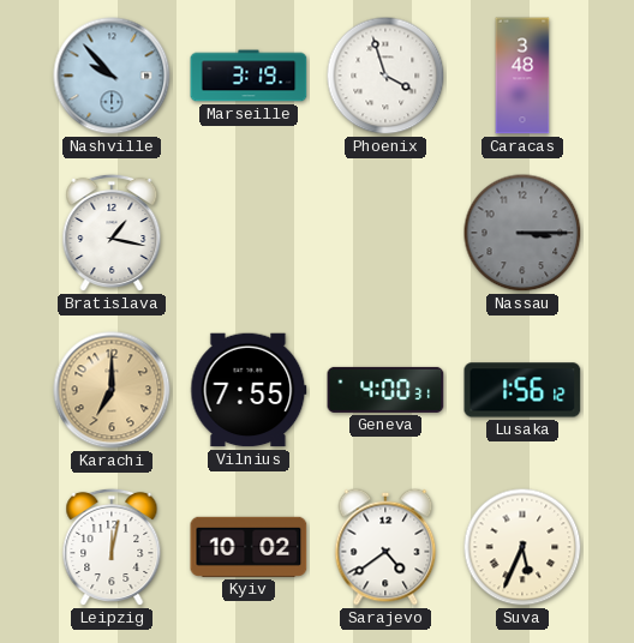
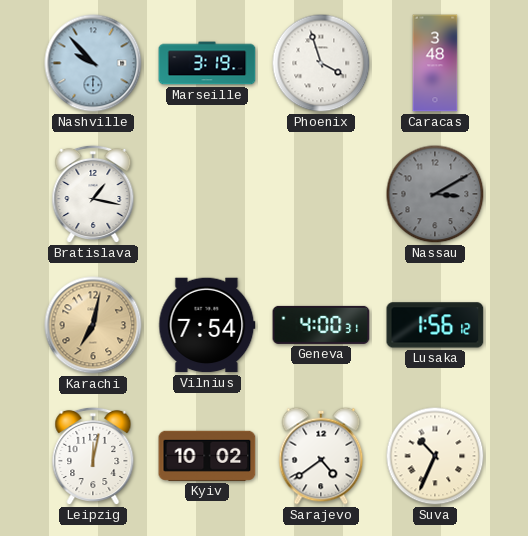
Nassau: 3:15 -> 3:10 (435, 194)
Karachi: 7:00 -> 7:02 (93, 325)
Vilnius: 7:55 -> 7:54 (207, 325)
Suva: 5:34 -> 10:34 (435, 456)
